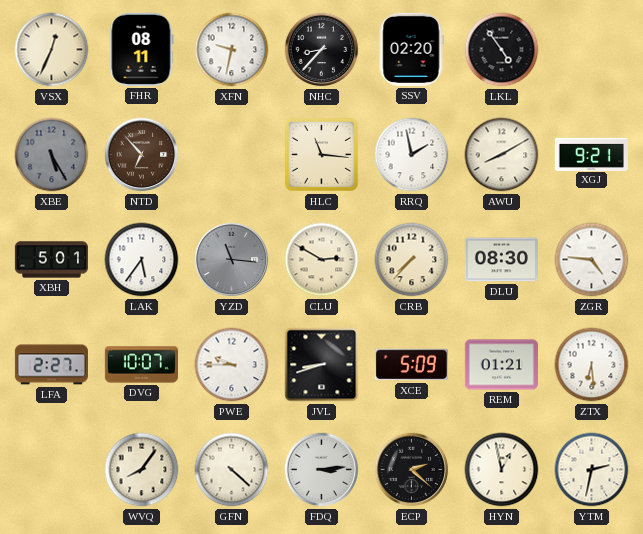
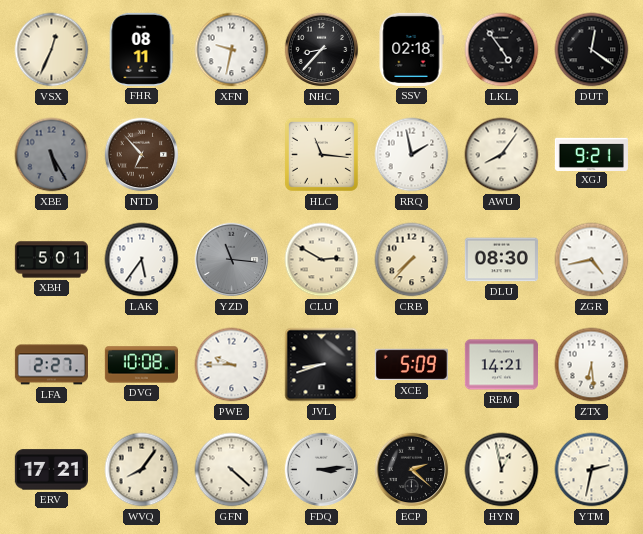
SSV: 02:20 -> 02:18 (411, 49)
DUT: none -> 12:21 (592, 50)
AWU: 8:10 -> 8:06 (502, 155)
ZGR: 4:46 -> 4:43 (592, 260)
DVG: 10:07 -> 10:08 (141, 365)
REM: 01:21 -> 14:21 (501, 365)
ERV: none -> 17:21 (51, 470)
